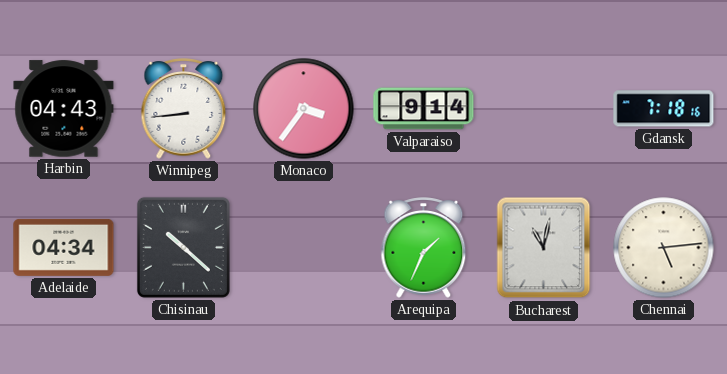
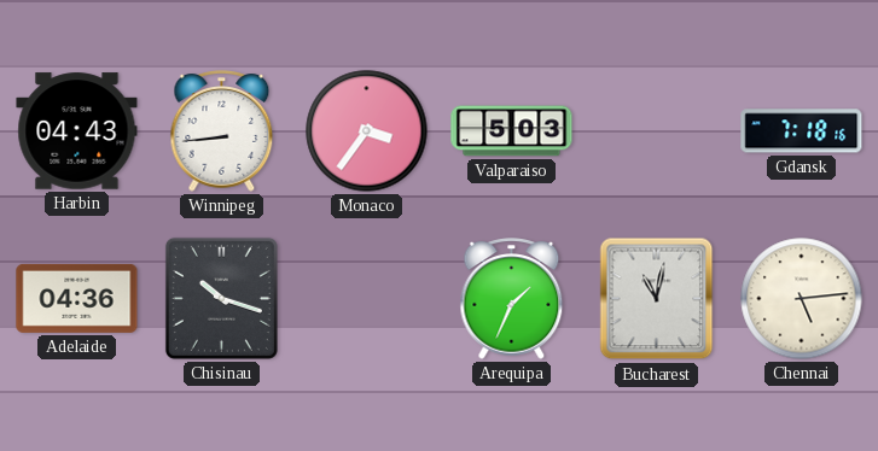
Valparaiso: 9:14 -> 5:03 (512, 131)
Adelaide: 04:34 -> 04:36 (77, 298)
Chisinau: 10:22 -> 10:18 (221, 298)
